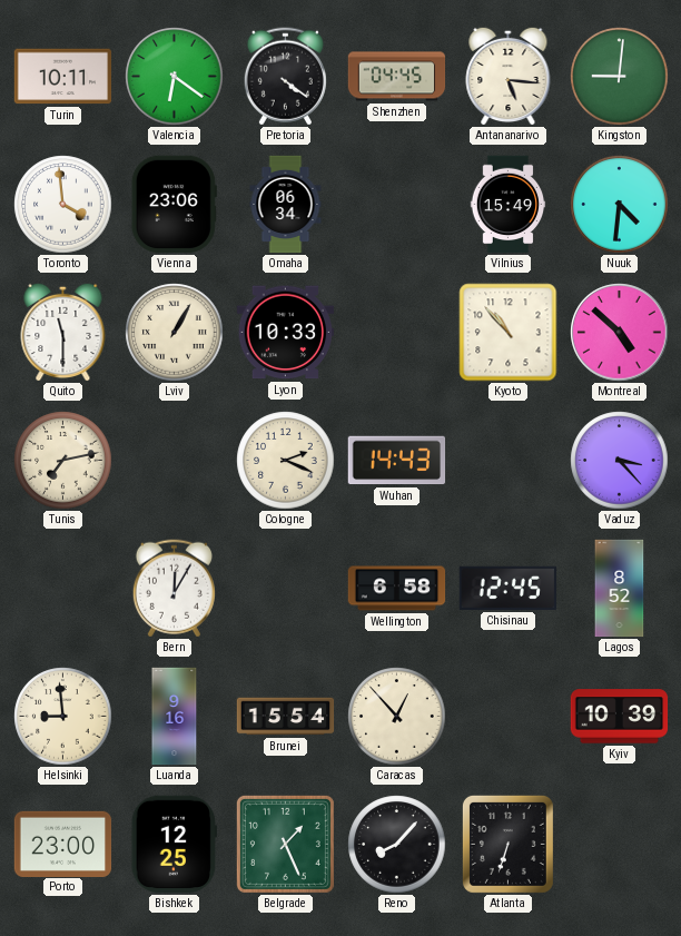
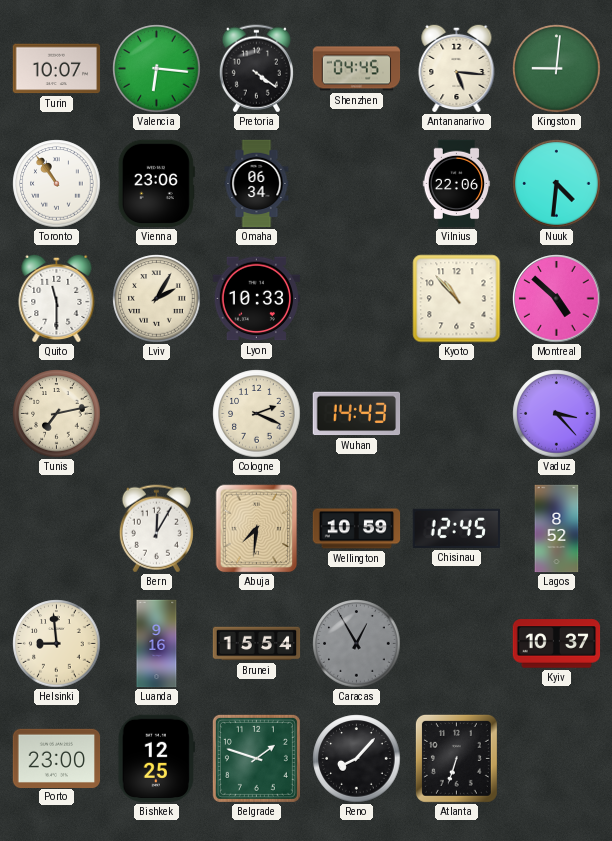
Turin: 10:11 -> 10:07 (57, 69)
Valencia: 6:21 -> 6:16 (157, 69)
Toronto: 3:59 -> 10:54 (57, 184)
Vilnius: 15:49 -> 22:06 (457, 184)
Lviv: 1:05 -> 2:05 (157, 299)
Abuja: none -> 7:31 (257, 529)
Wellington: 6:58 -> 10:59 (357, 529)
Caracas: 12:53 -> 12:55 (357, 644)
Caracas dial: cream -> grey (357, 644)
Kyiv: 10:39 -> 10:37 (557, 644)
Belgrade: 1:26 -> 1:48 (256, 758)
